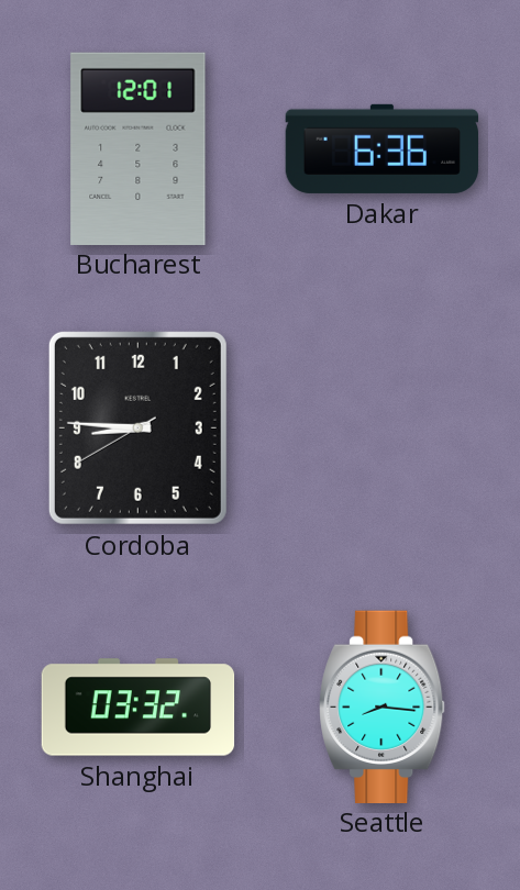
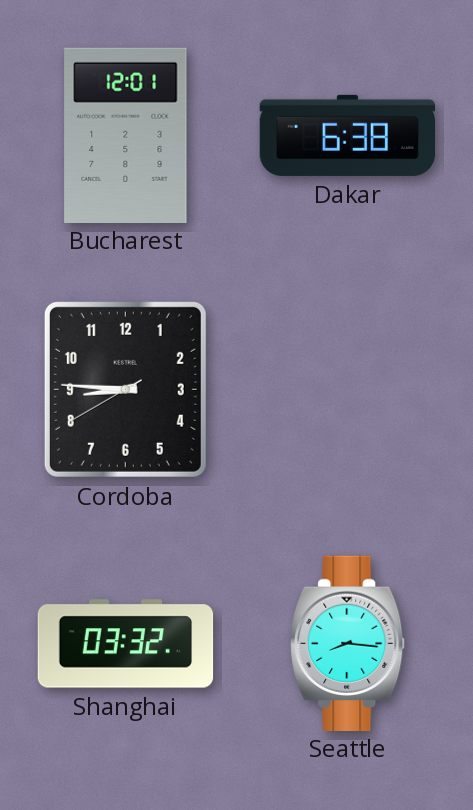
Dakar: 6:36 -> 6:38 (348, 135)
